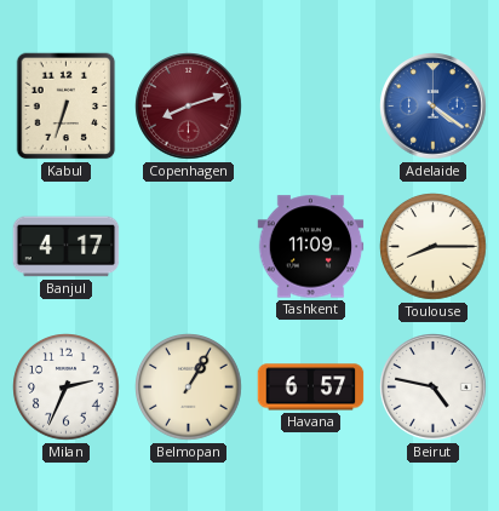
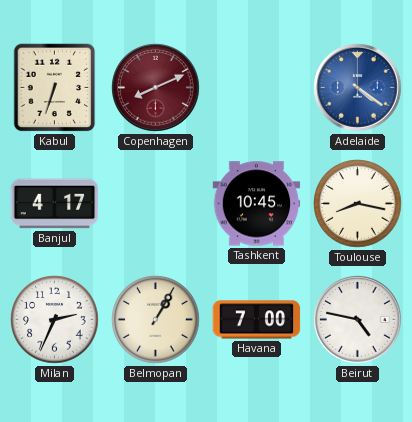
Copenhagen: 8:12 -> 8:11 (156, 88)
Tashkent: 11:09 -> 10:45 (257, 204)
Toulouse: 8:15 -> 8:17 (358, 204)
Havana: 6:57 -> 7:00 (257, 320)
